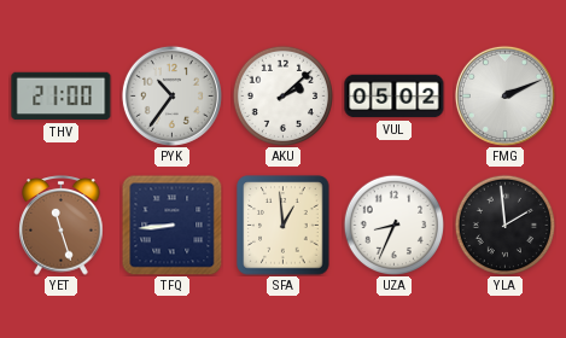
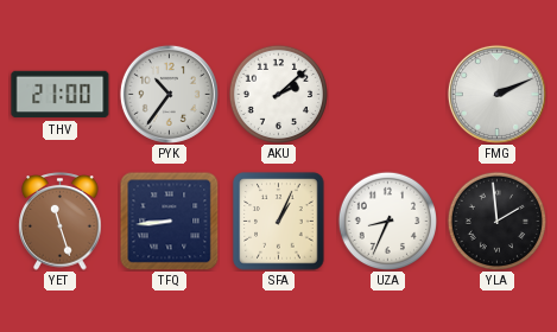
VUL: 05:02 -> none (395, 97)
SFA: 12:59 -> 1:04 (279, 222)
